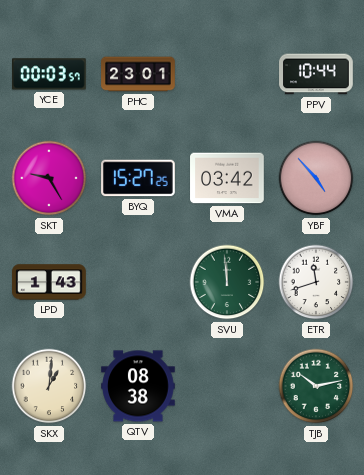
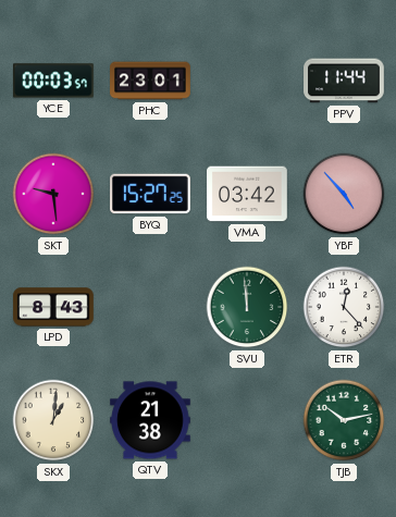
PPV: 10:44 -> 11:44 (344, 81)
SKT: 9:25 -> 9:29 (53, 194)
LPD: 1:43 -> 8:43 (53, 307)
ETR: 11:42 -> 12:23 (344, 307)
QTV: 08:38 -> 21:38 (150, 420)
